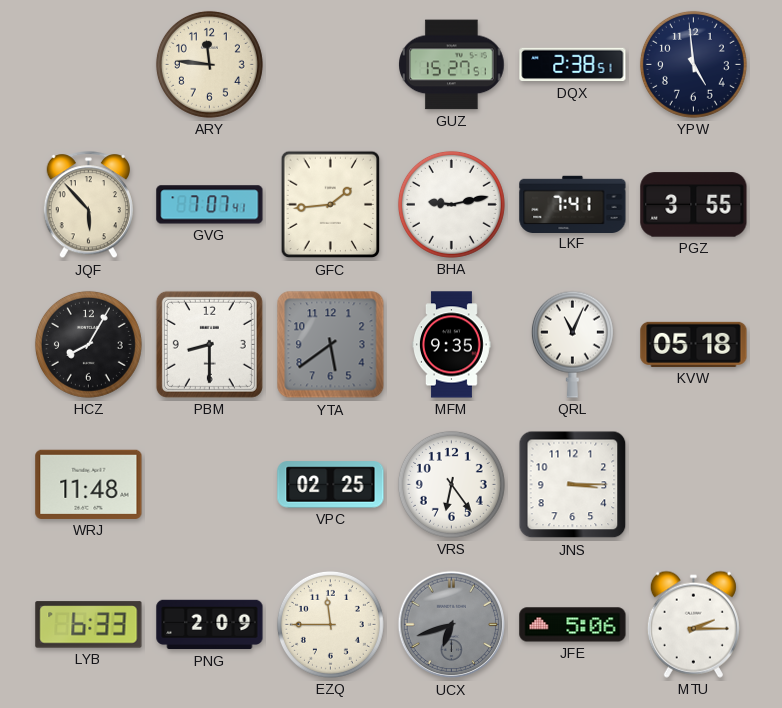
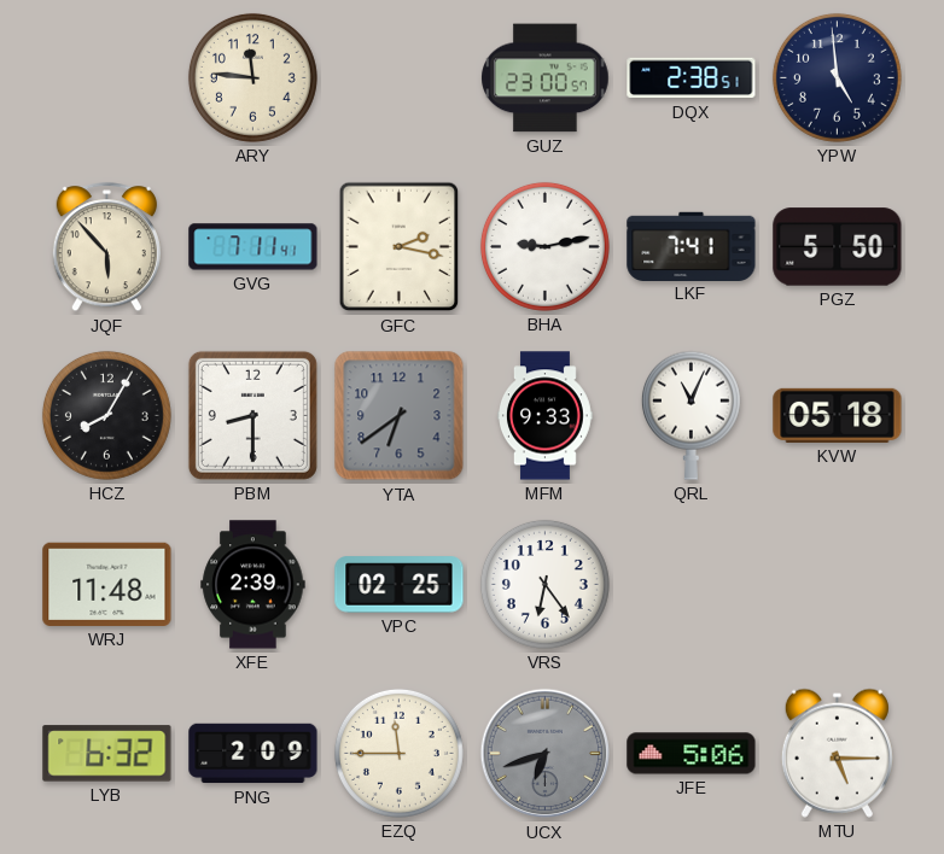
GUZ: 15:27 -> 23:00 (546, 78)
GVG: 7:07 -> 7:11 (254, 247)
GFC: 1:44 -> 2:17 (400, 247)
PGZ: 3:55 -> 5:50 (838, 247)
YTA: 5:39 -> 6:39 (400, 416)
MFM: 9:35 -> 9:33 (546, 416)
XFE: none -> 2:39 (254, 585)
JNS: 3:15 -> none (573, 485)
LYB: 6:33 -> 6:32 (107, 754)
MTU: 2:15 -> 5:15 (837, 753)
